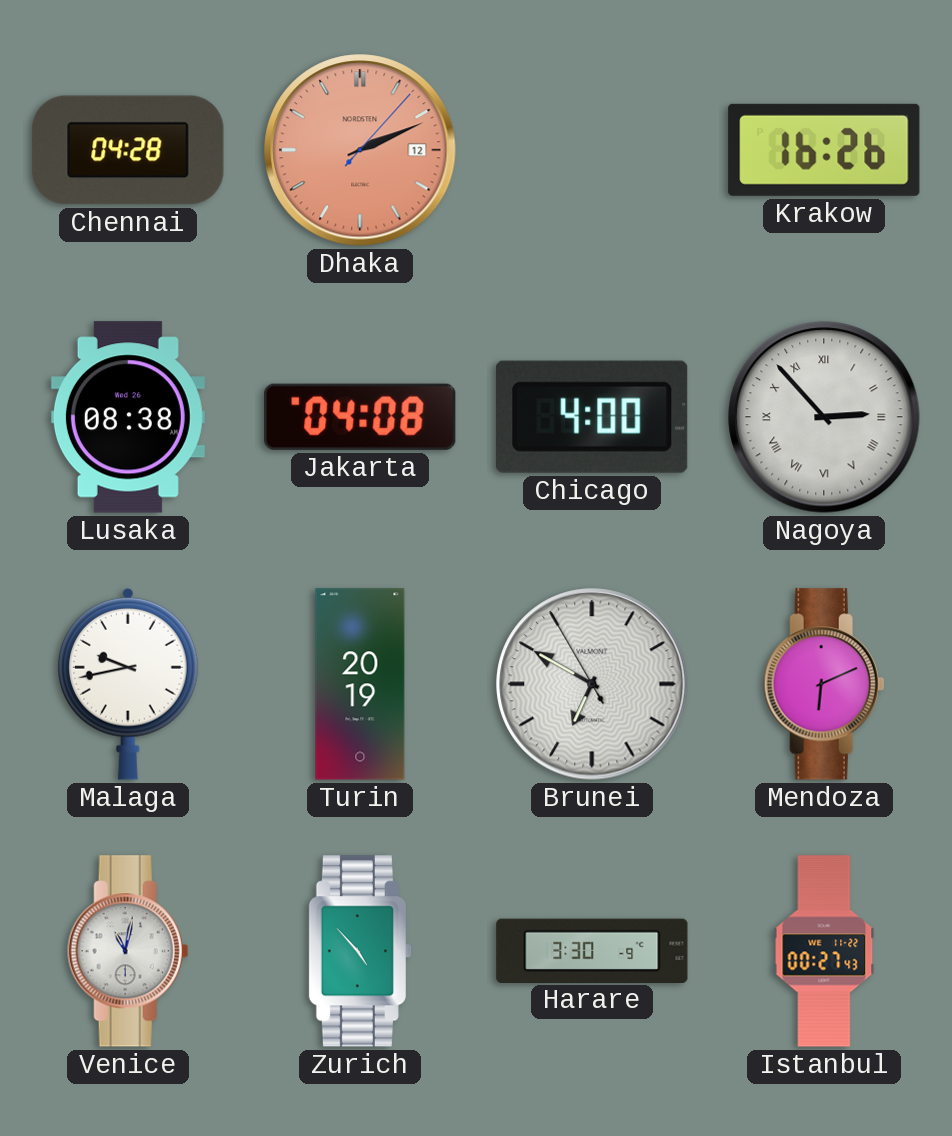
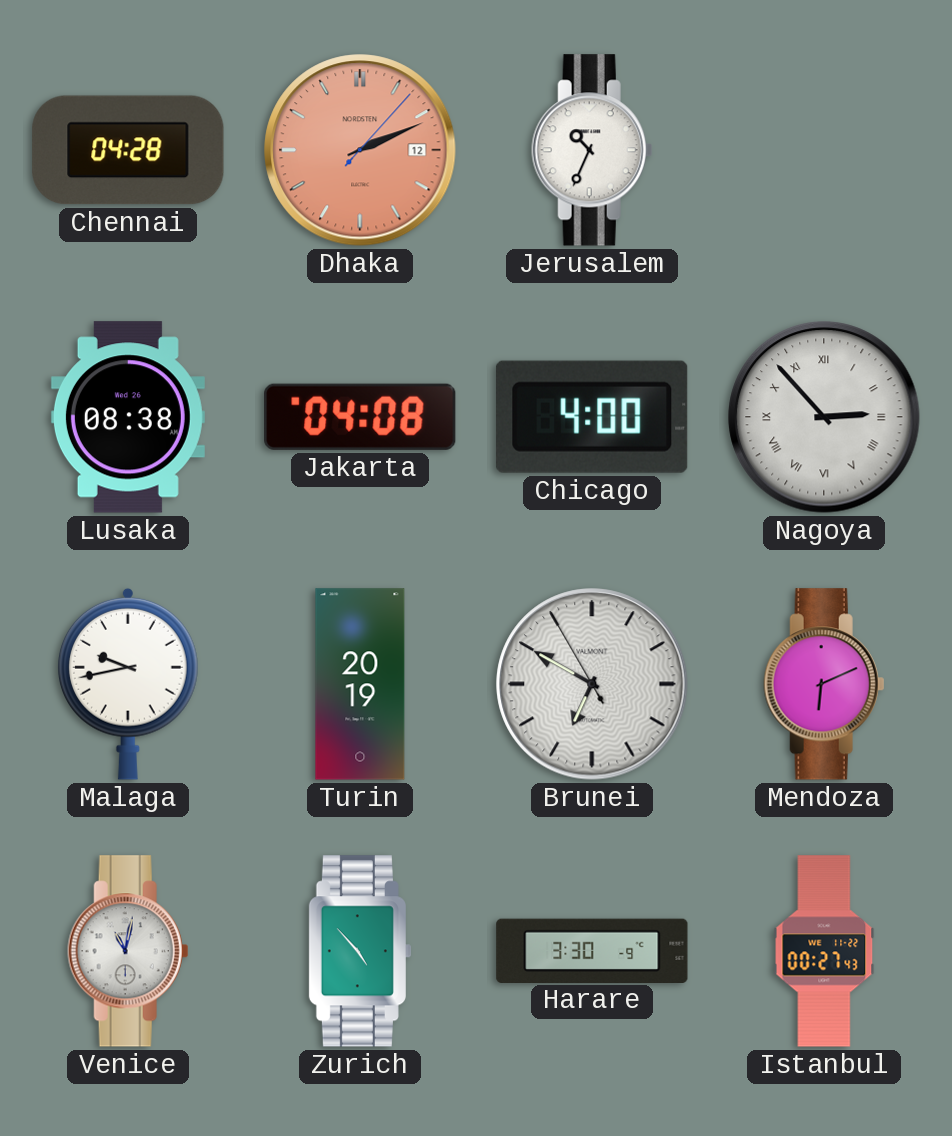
Jerusalem: none -> 10:34 (592, 150)
Krakow: 16:26 -> none (824, 150)
